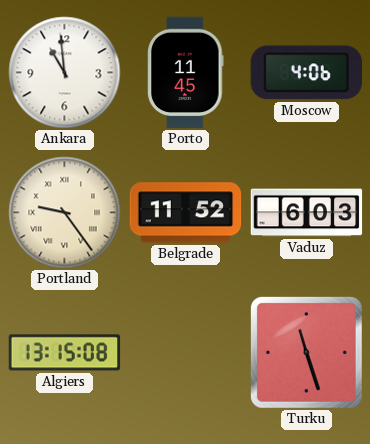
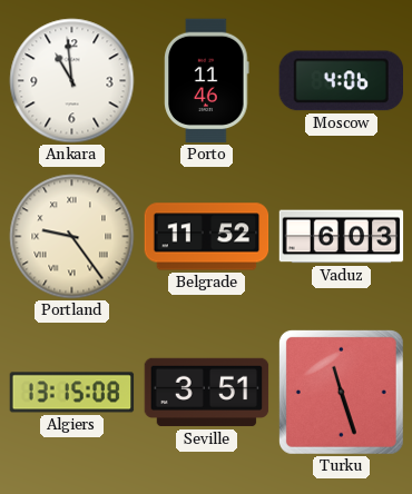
Porto: 11:45 -> 11:46 (207, 81)
Seville: none -> 3:51 (207, 393)
